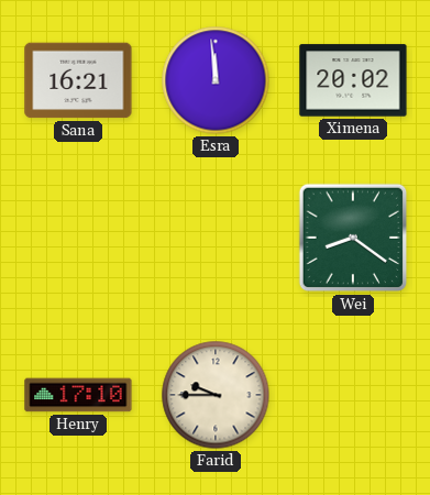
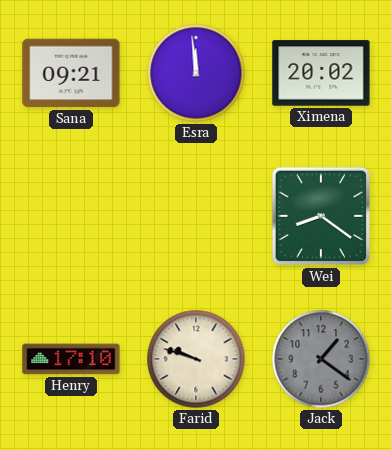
Sana: 16:21 -> 09:21 (71, 73)
Farid: 9:45 -> 9:48 (196, 359)
Jack: none -> 1:21 (321, 359)
